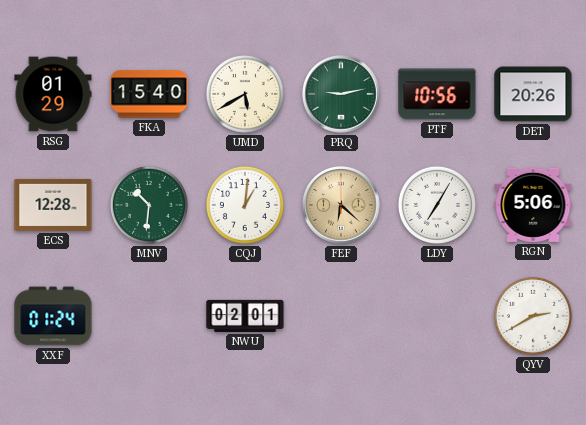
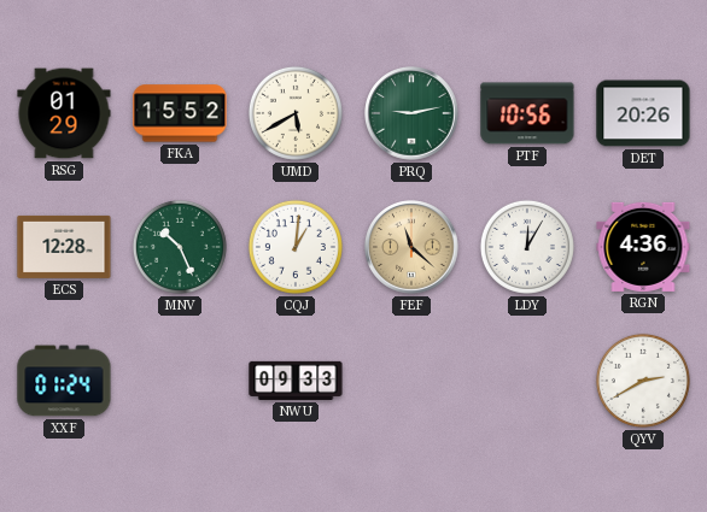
FKA: 15:40 -> 15:52 (180, 113)
MNV: 10:31 -> 10:26 (180, 247)
FEF: 6:22 -> 11:22 (411, 247)
LDY: 7:05 -> 12:05 (527, 247)
RGN: 5:06 -> 4:36 (643, 247)
NWU: 02:01 -> 09:33 (296, 381)
